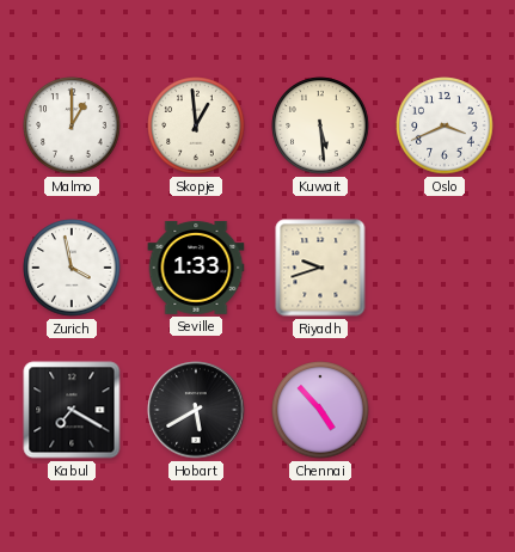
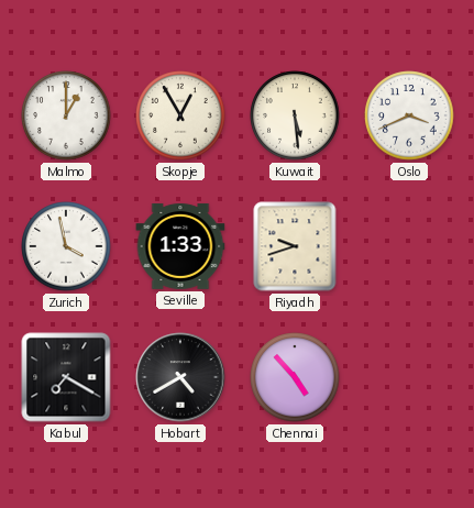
Skopje: 12:59 -> 12:55 (180, 115)
Hobart: 5:40 -> 4:40 (180, 377)
